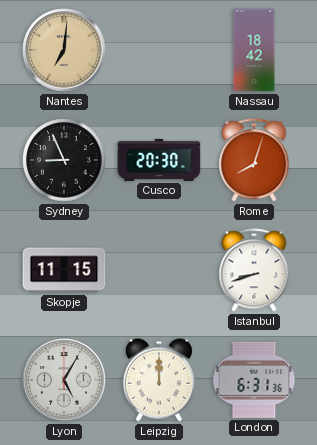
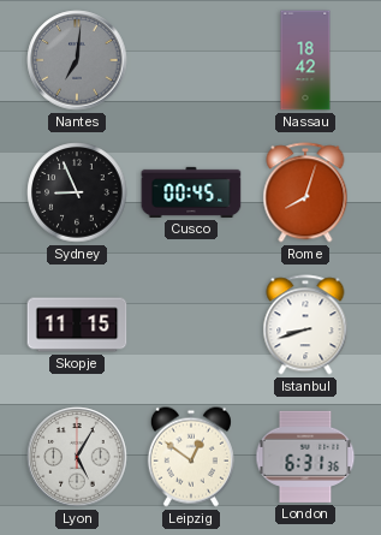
Nantes dial: champagne -> grey (77, 60)
Cusco: 20:30 -> 00:45 (191, 192)
Leipzig: 12:00 -> 12:51 (191, 457)
